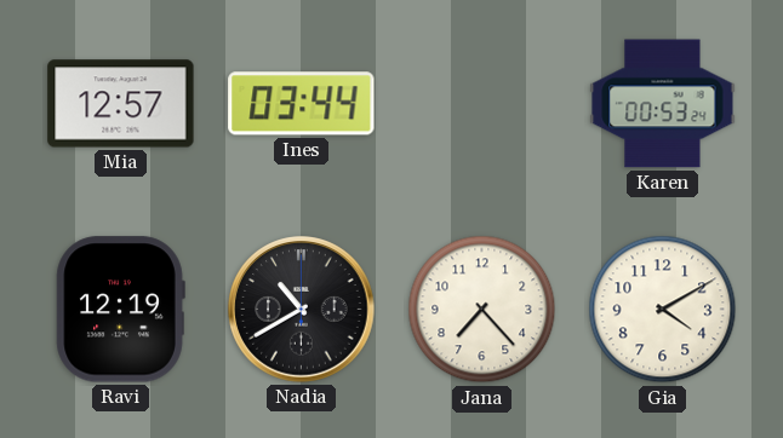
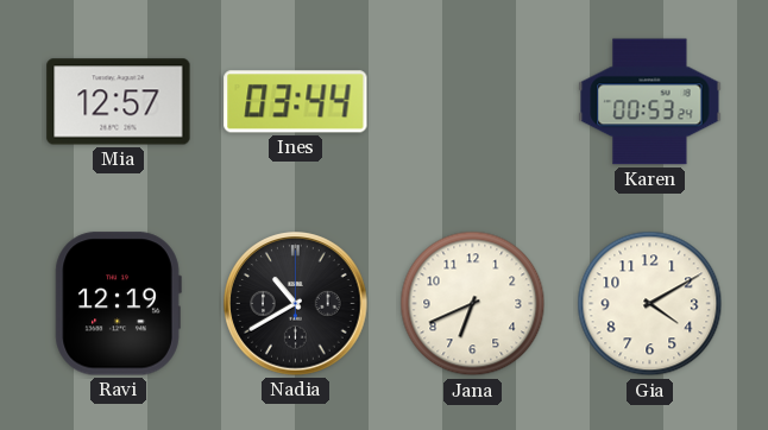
Jana: 7:23 -> 6:41 (473, 304)
